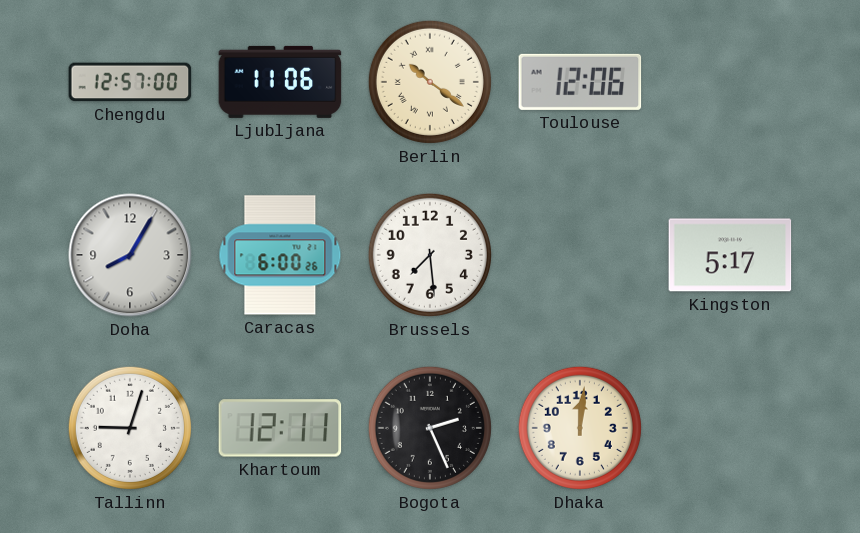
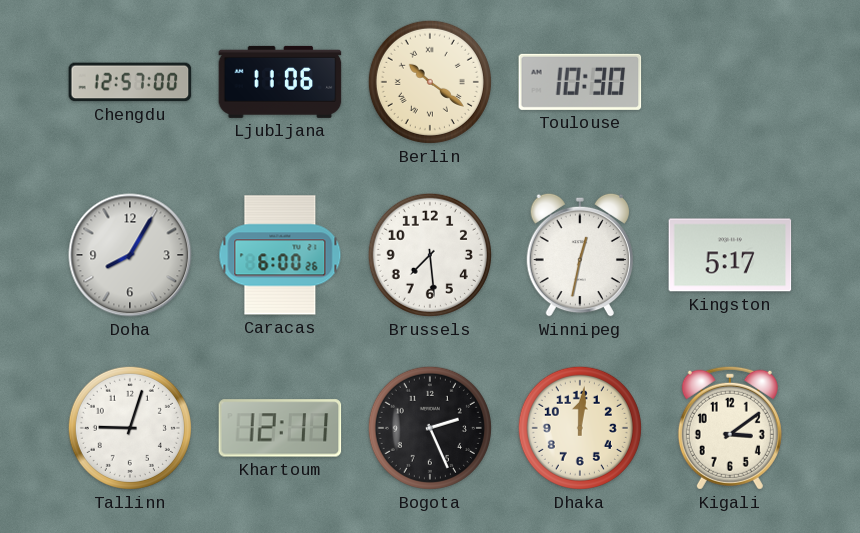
Toulouse: 12:06 -> 10:30 (580, 82)
Winnipeg: none -> 12:32 (580, 255)
Kigali: none -> 3:09 (730, 428)
